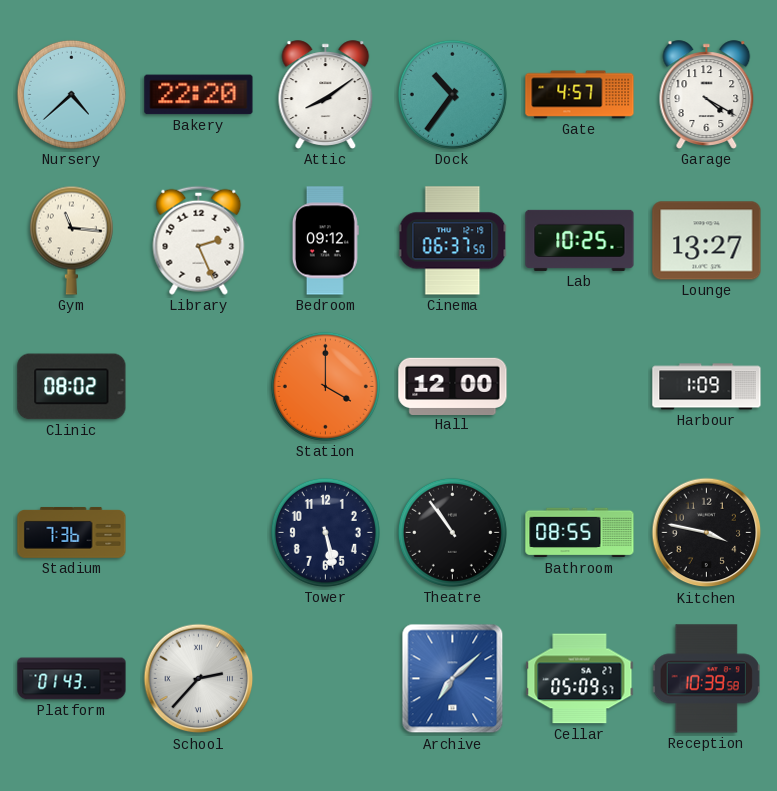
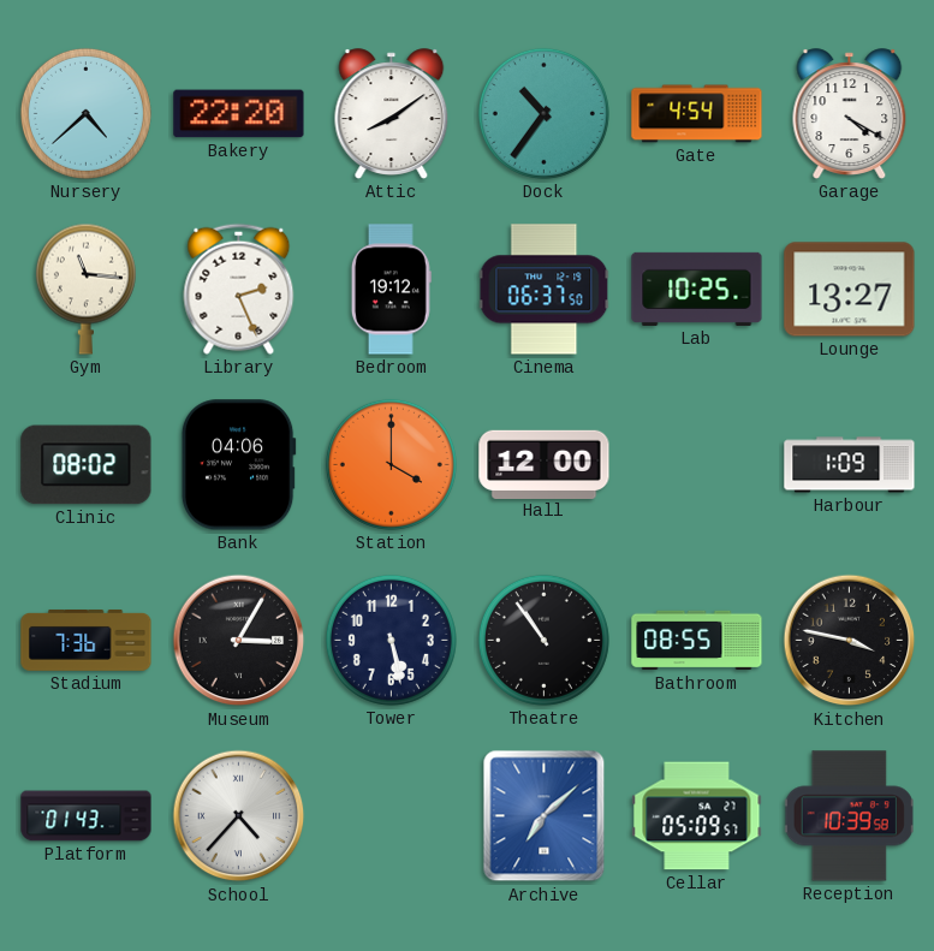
Gate: 4:57 -> 4:54 (697, 114)
Bedroom: 09:12 -> 19:12 (391, 290)
Bank: none -> 04:06 (238, 465)
Museum: none -> 3:05 (239, 641)
School: 2:37 -> 4:37 (239, 816)
